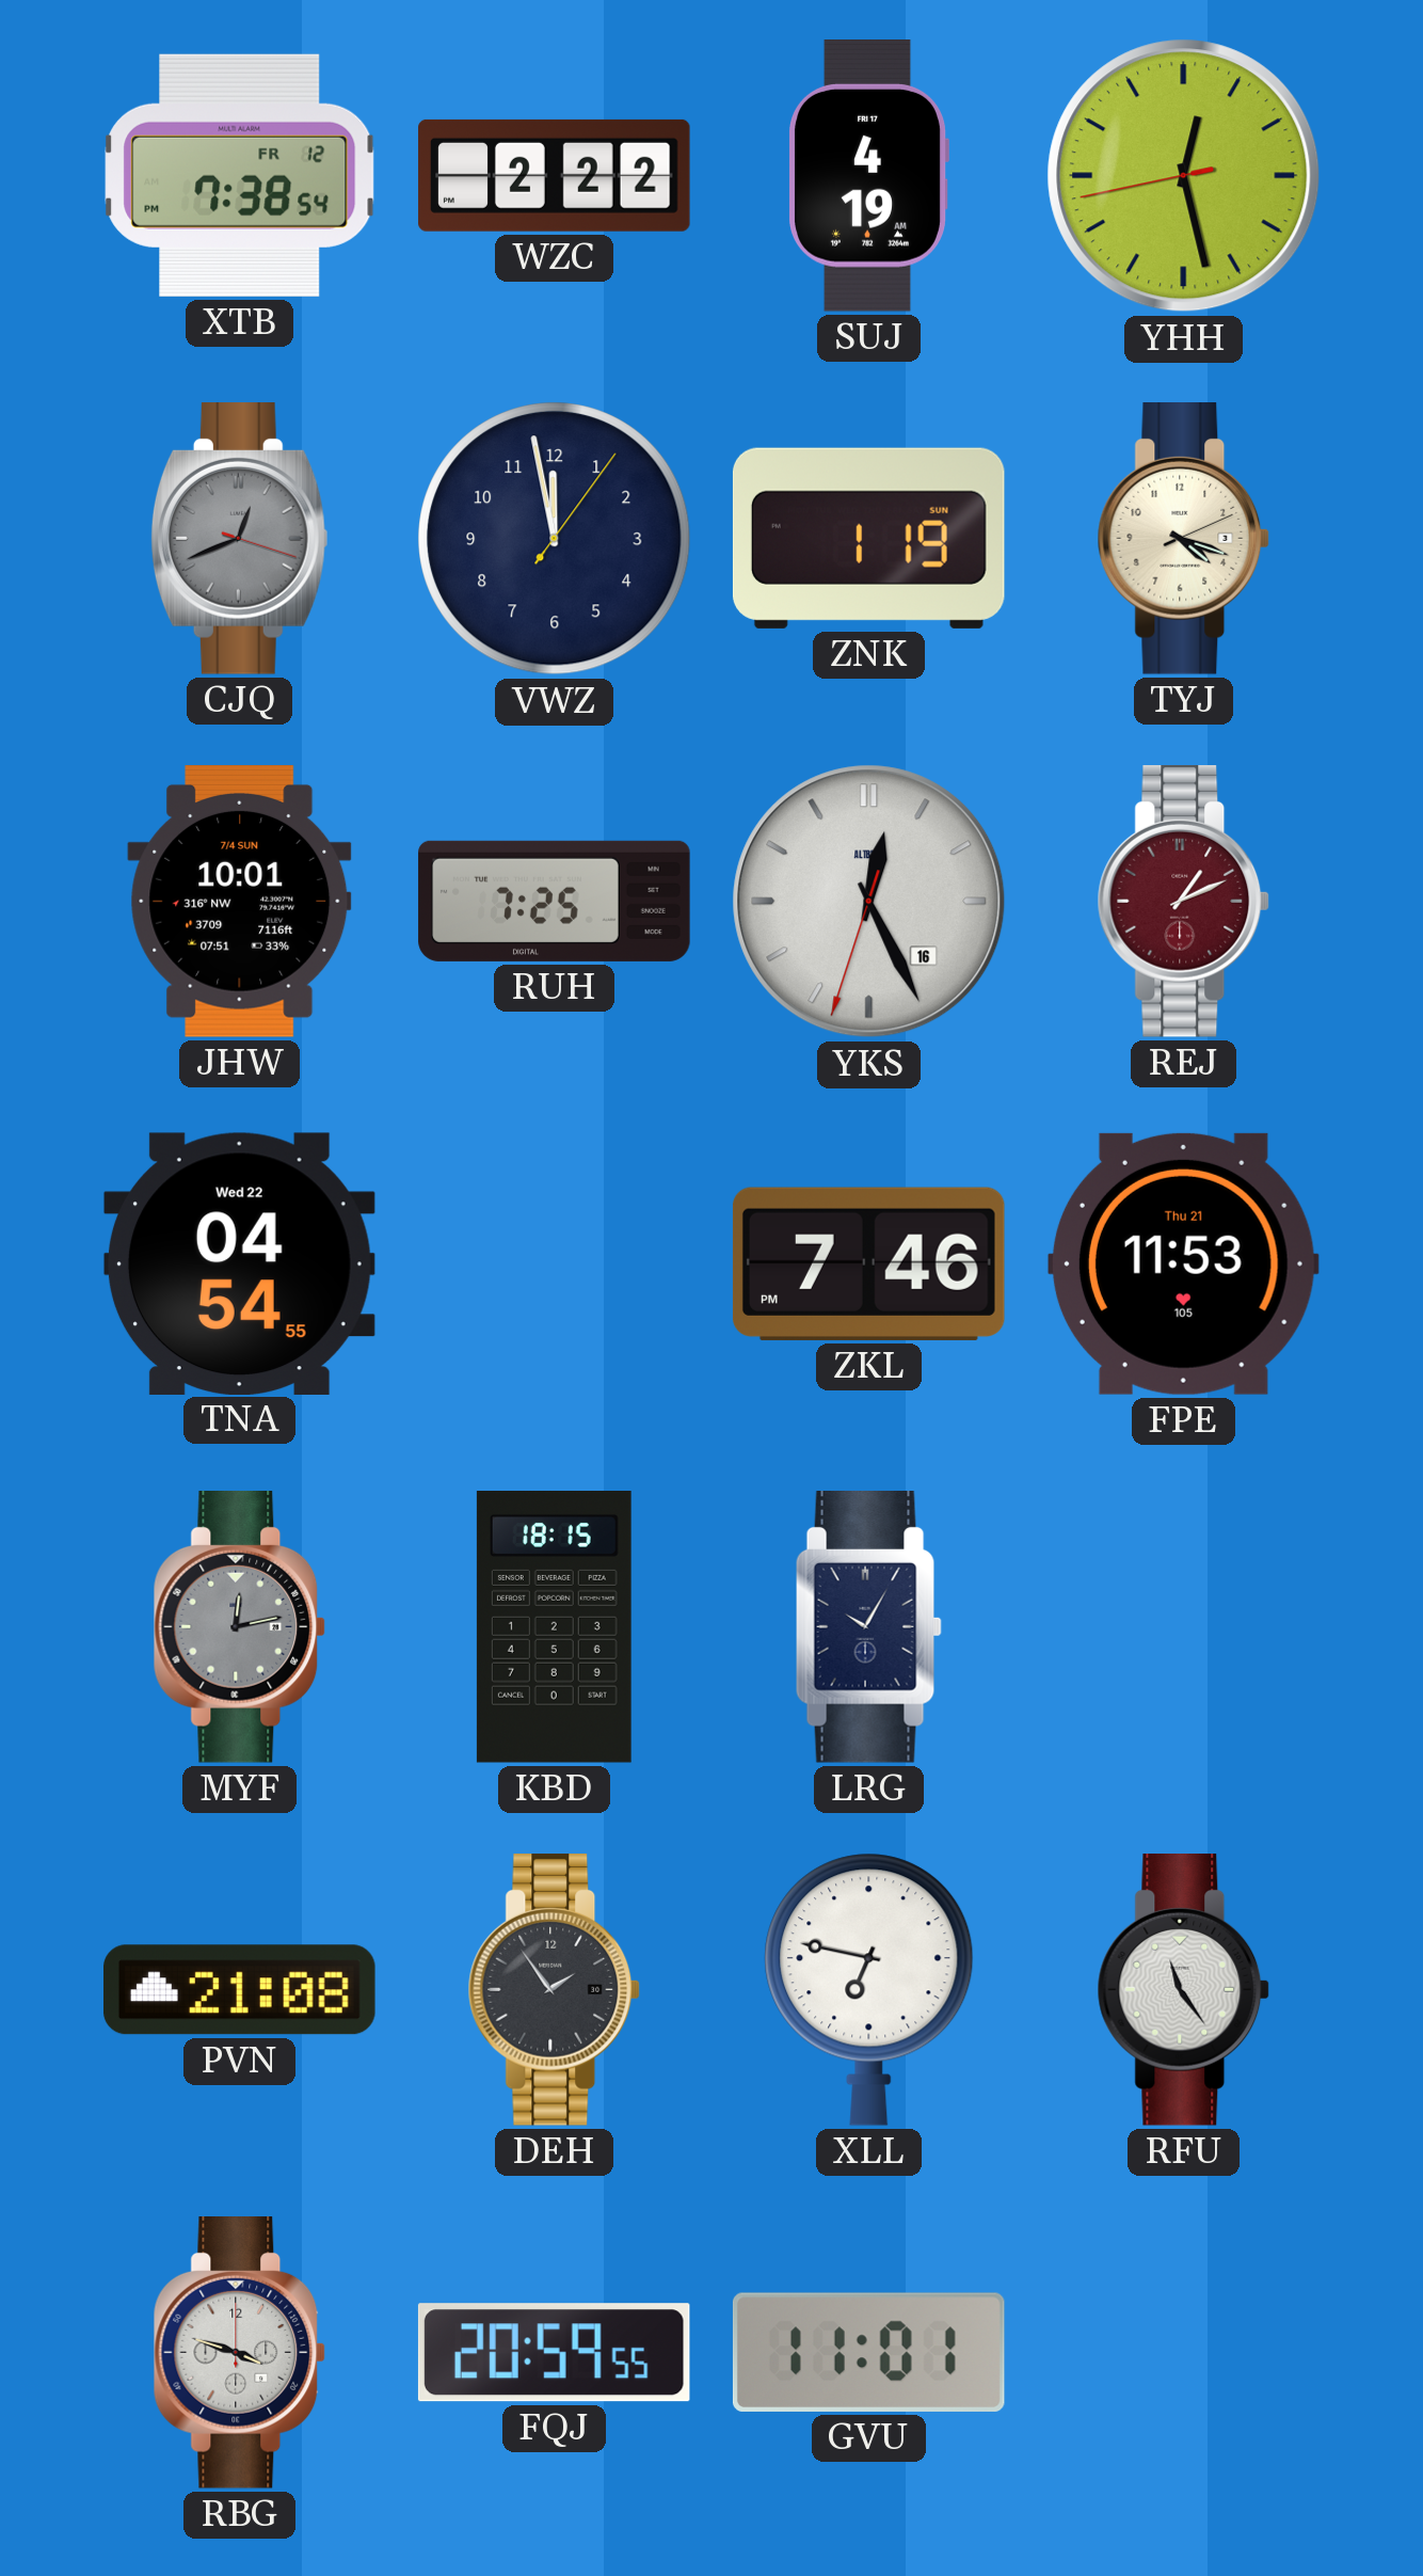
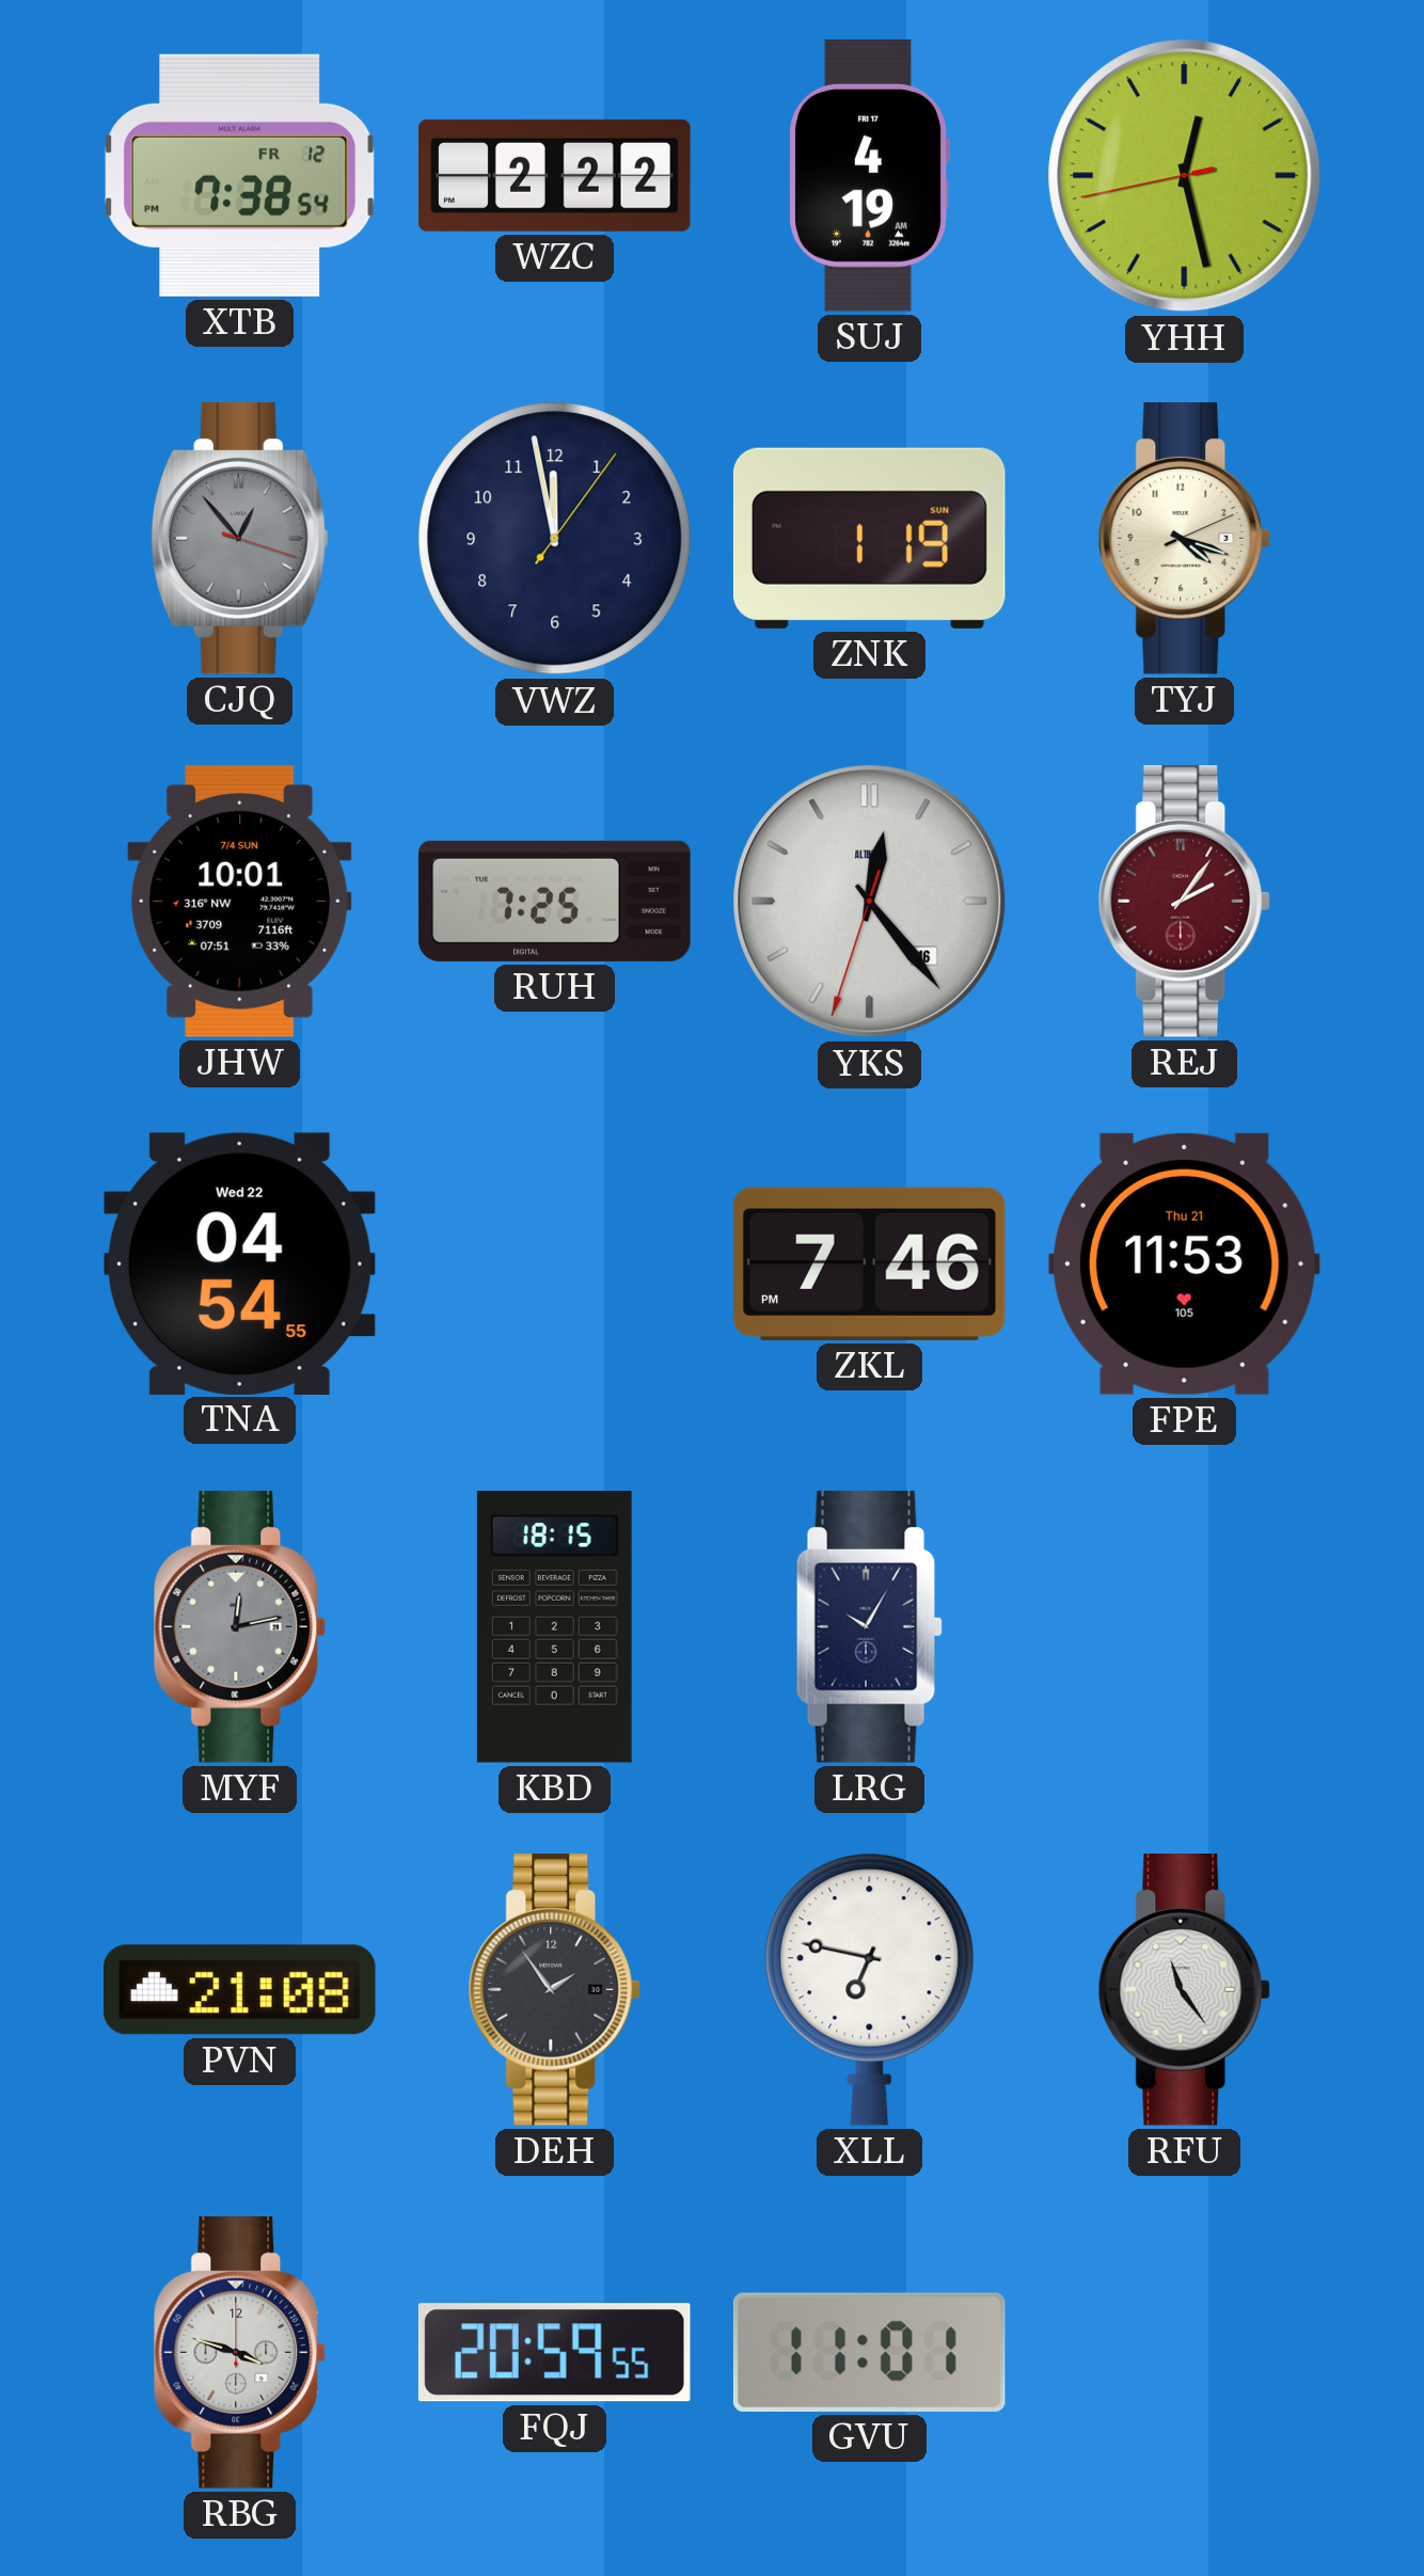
CJQ: 12:41 -> 12:53 (239, 539)
YKS: 12:25 -> 12:23 (870, 902)
REJ: 1:11 -> 2:06 (1185, 902)
